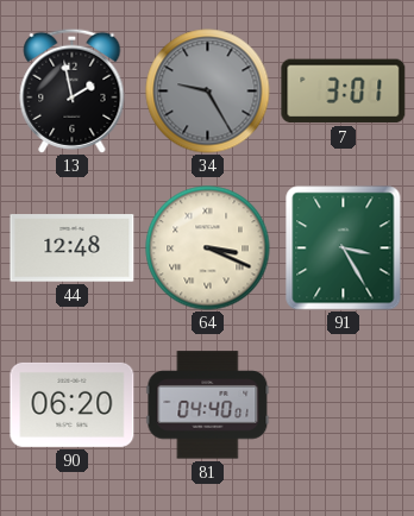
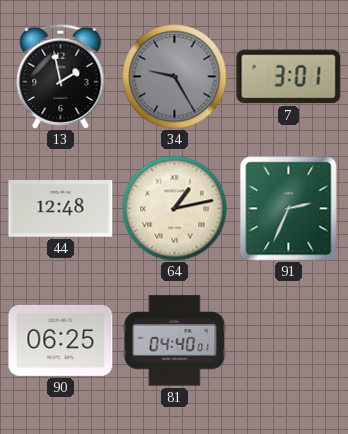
64: 3:19 -> 1:13 (175, 209)
91: 3:25 -> 2:34 (289, 209)
90: 06:20 -> 06:25 (61, 340)
